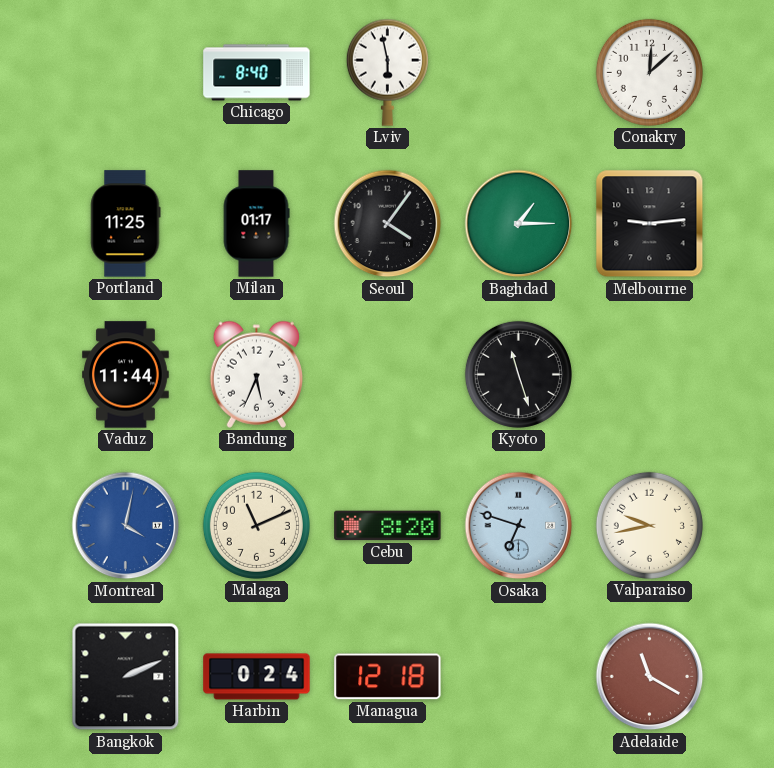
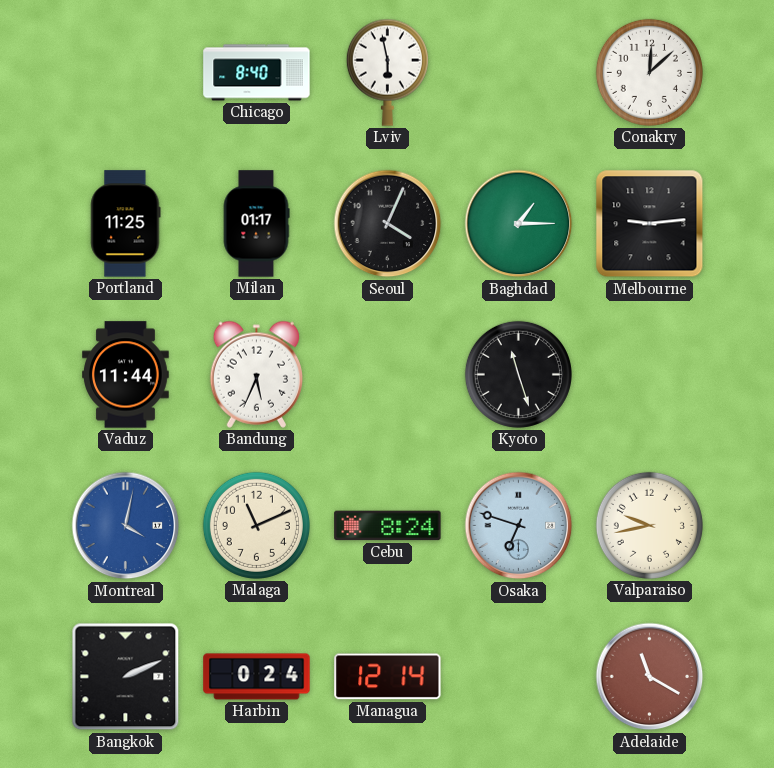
Seoul: 4:06 -> 4:04 (388, 224)
Cebu: 8:20 -> 8:24 (388, 526)
Managua: 12:18 -> 12:14 (388, 677)
